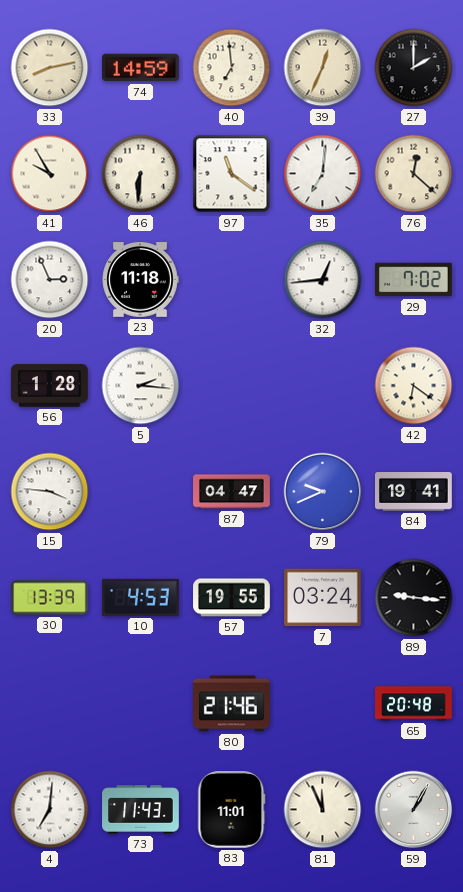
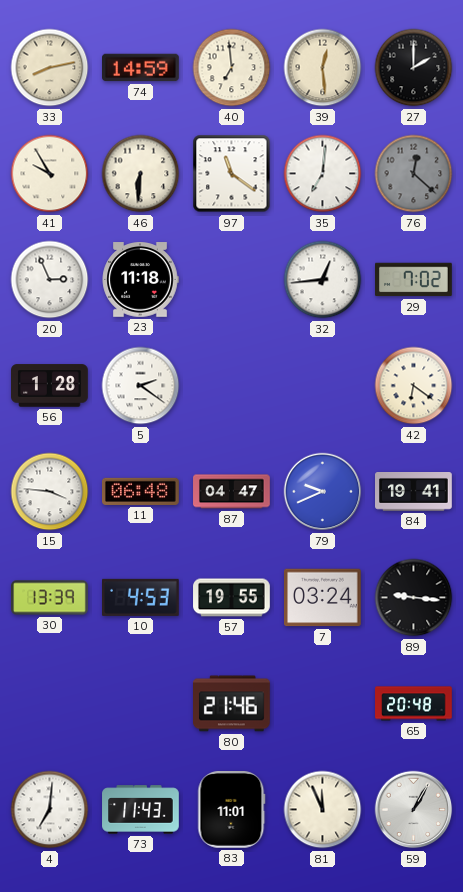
39: 12:34 -> 12:29 (323, 68)
76 dial: cream -> grey (414, 174)
5: 2:16 -> 2:21 (141, 386)
11: none -> 06:48 (141, 491)
